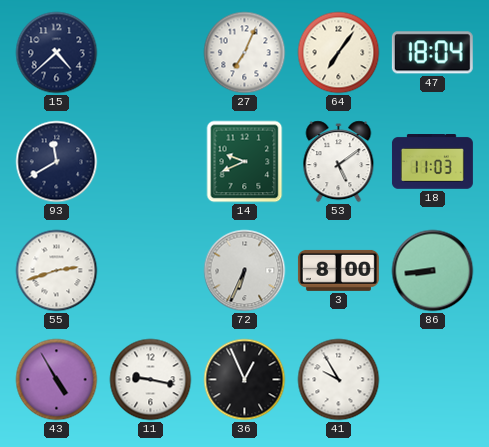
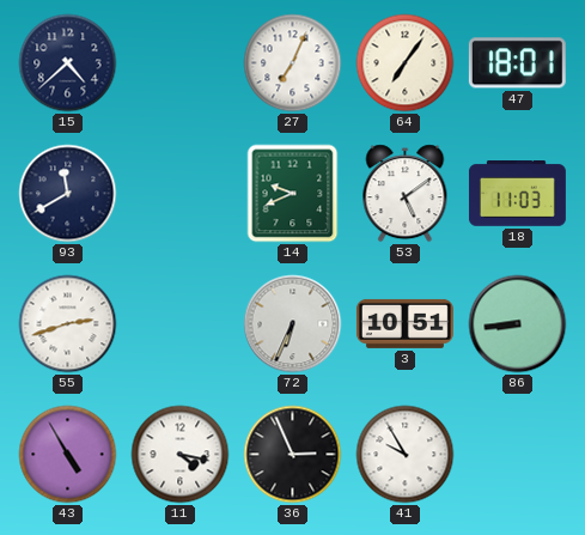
47: 18:04 -> 18:01 (517, 63)
3: 8:00 -> 10:51 (404, 323)
11: 9:17 -> 4:17 (181, 455)
36: 12:56 -> 2:56 (293, 455)
